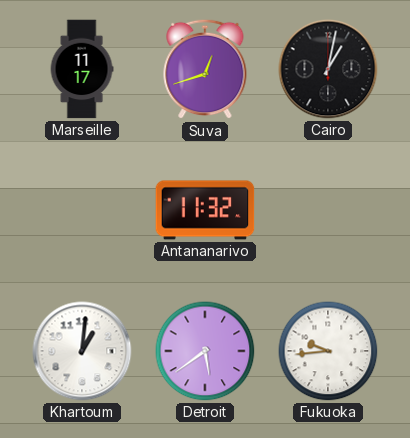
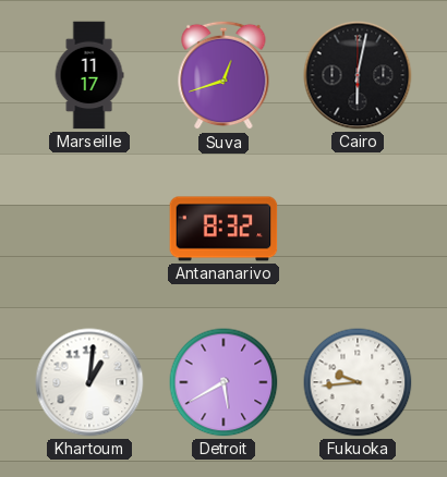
Cairo: 1:02 -> 6:02 (358, 75)
Antananarivo: 11:32 -> 8:32 (224, 229)
Detroit: 5:39 -> 5:40 (224, 382)
